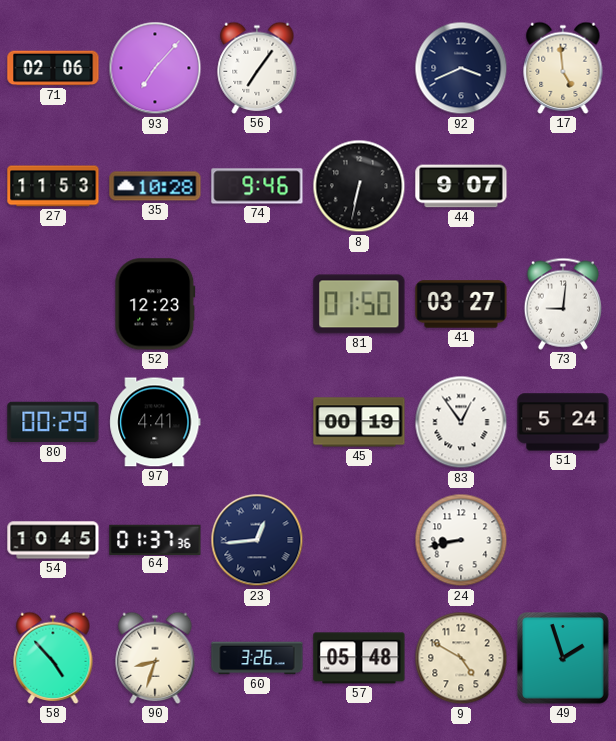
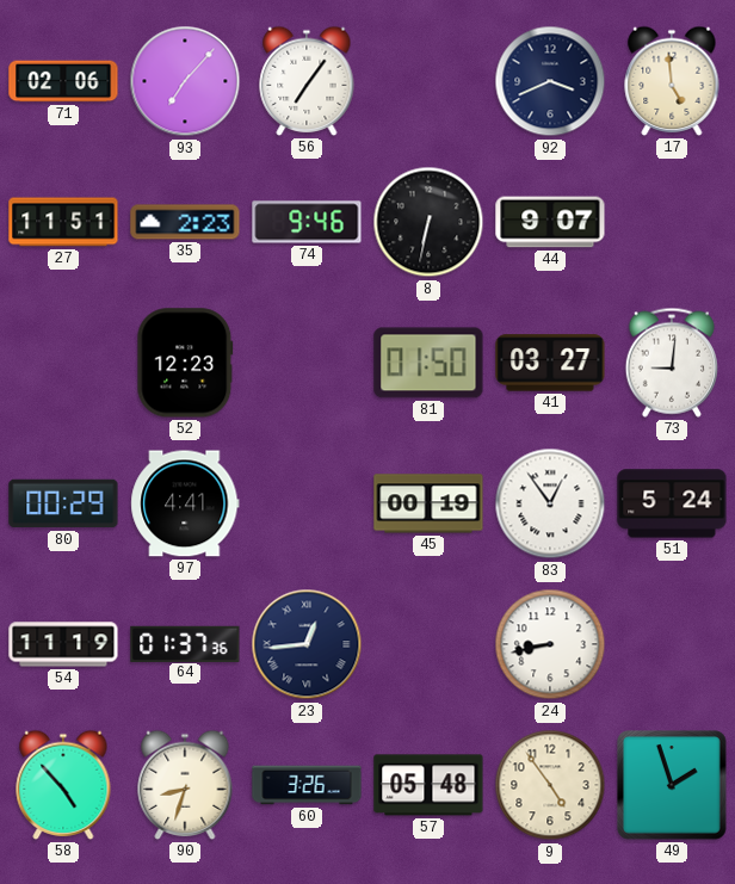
27: 11:53 -> 11:51 (63, 222)
35: 10:28 -> 2:23 (185, 222)
54: 10:45 -> 11:19 (63, 644)
9: 4:50 -> 4:54 (550, 785)
